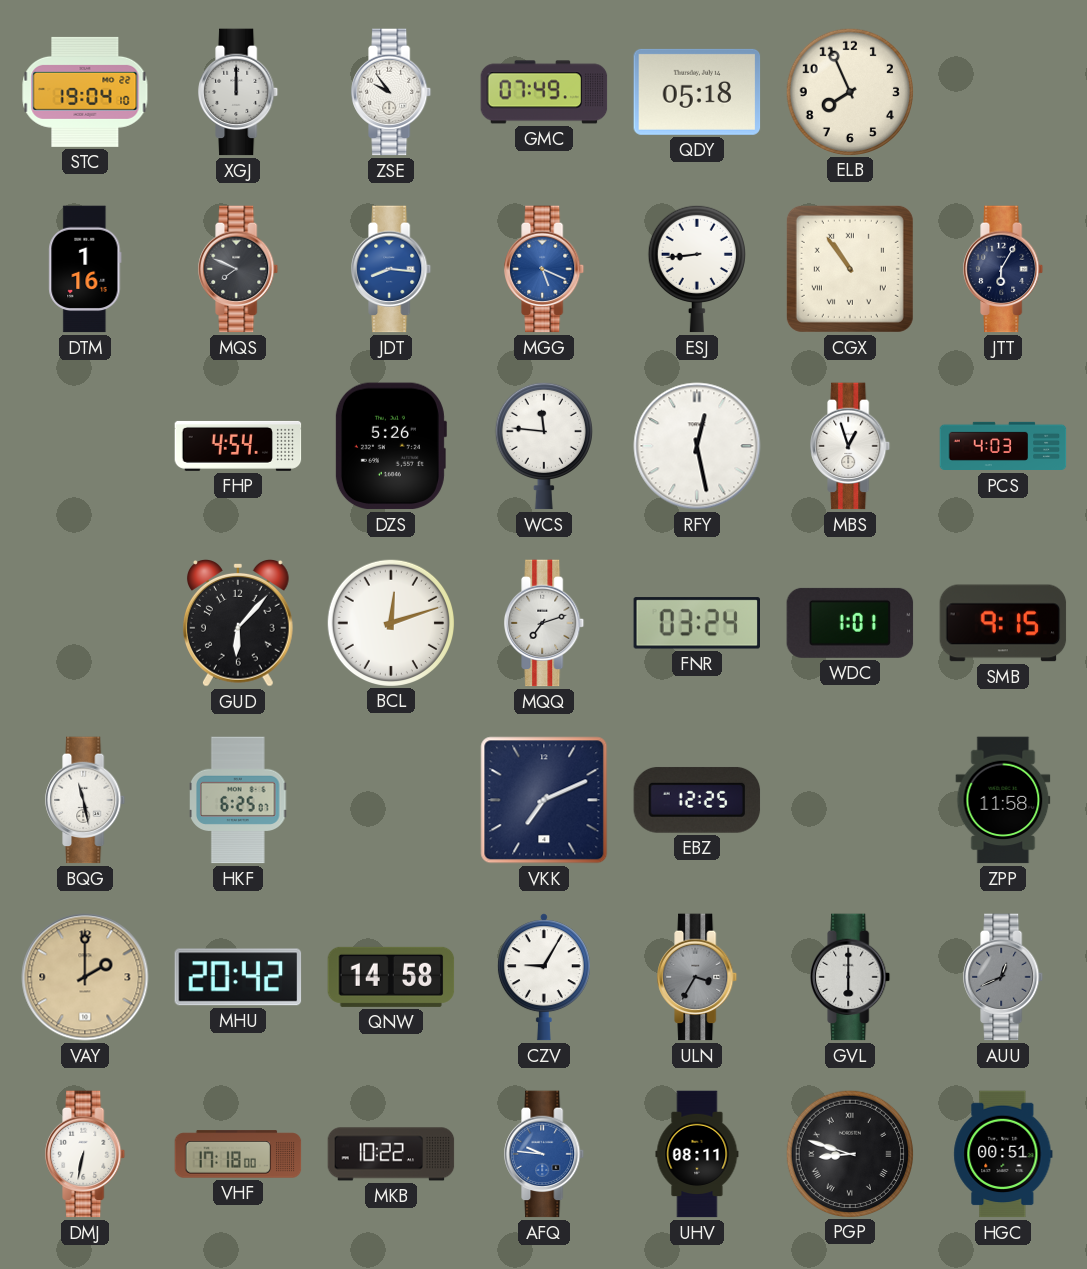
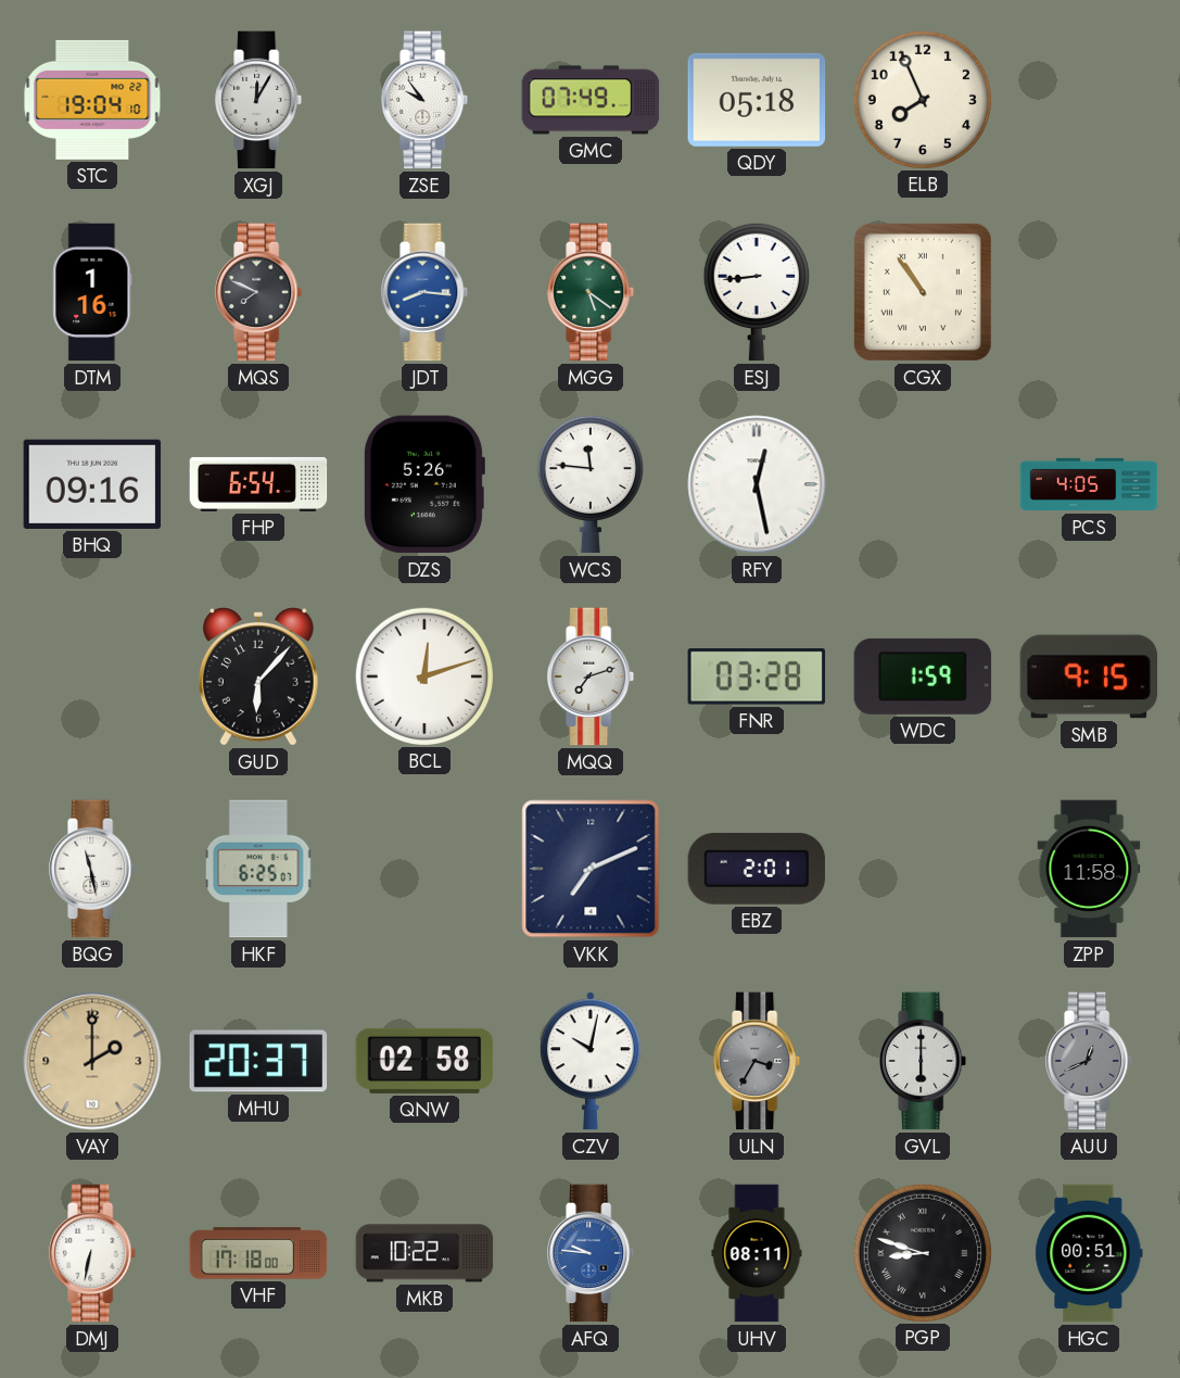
XGJ: 12:00 -> 12:05 (259, 100)
MGG: 5:19 -> 5:21 (592, 292)
MGG dial: blue -> green (592, 292)
JTT: 6:05 -> none (1004, 269)
BHQ: none -> 09:16 (92, 484)
FHP: 4:54 -> 6:54 (258, 484)
MBS: 12:57 -> none (851, 446)
PCS: 4:03 -> 4:05 (1089, 484)
FNR: 03:24 -> 03:28 (756, 677)
WDC: 1:01 -> 1:59 (923, 677)
EBZ: 12:25 -> 2:01 (757, 869)
MHU: 20:42 -> 20:37 (258, 1061)
QNW: 14:58 -> 02:58 (424, 1061)
CZV: 9:05 -> 10:02 (591, 1061)
